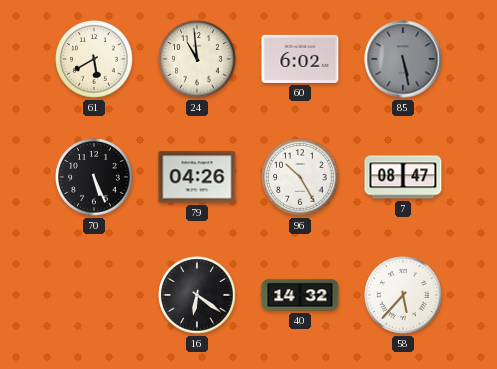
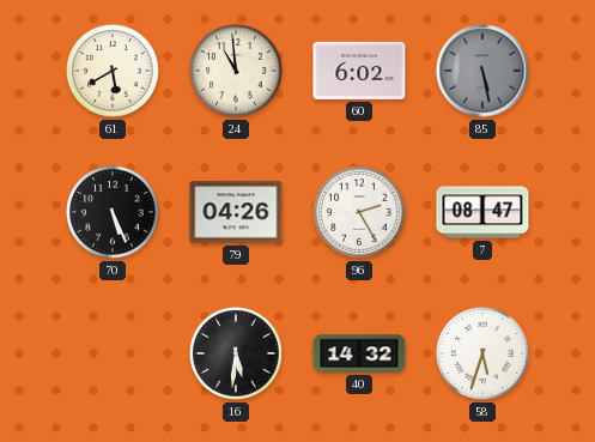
96: 10:25 -> 2:25 (359, 212)
16: 6:21 -> 5:31 (236, 353)
58: 5:37 -> 5:33 (482, 353)
